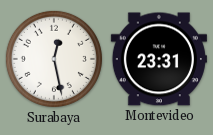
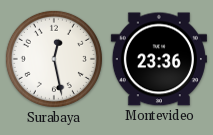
Montevideo: 23:31 -> 23:36 (159, 59)
